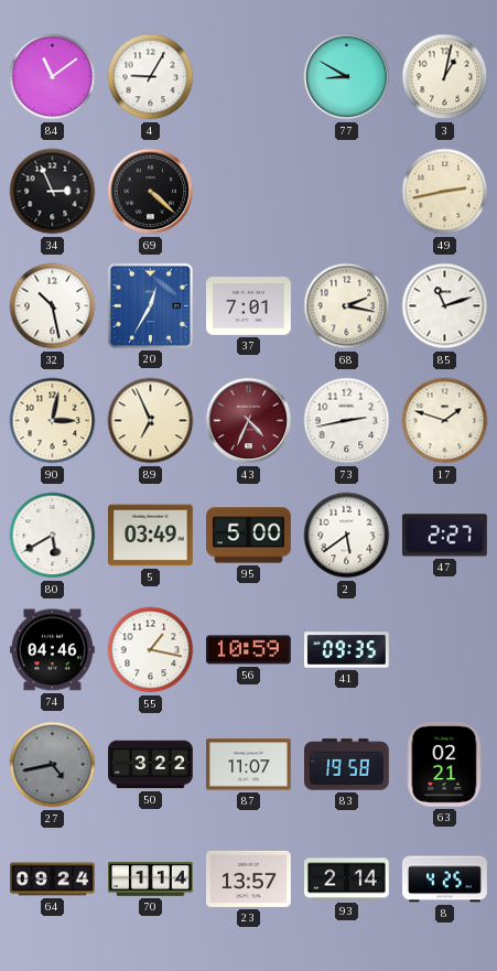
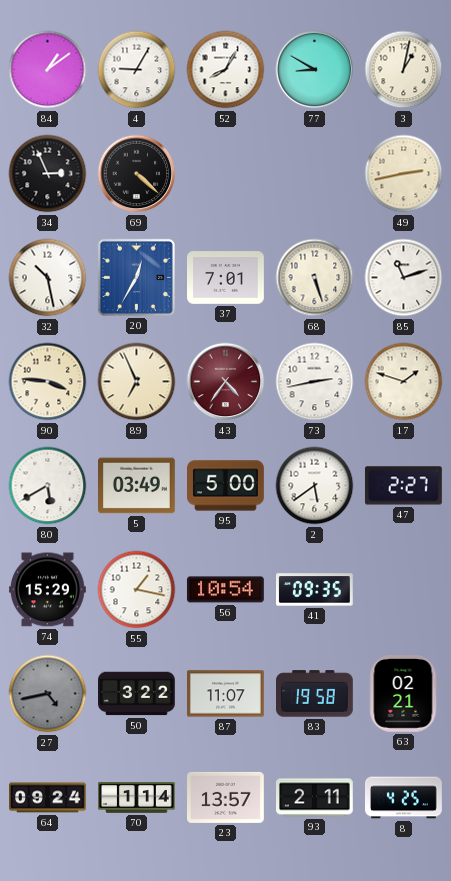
84: 11:09 -> 1:09 (48, 70)
52: none -> 8:05 (226, 70)
68: 2:17 -> 5:27 (315, 278)
90: 3:02 -> 3:46 (48, 382)
43: 4:34 -> 4:36 (226, 382)
74: 04:46 -> 15:29 (48, 590)
56: 10:59 -> 10:54 (225, 590)
93: 2:14 -> 2:11 (315, 798)
